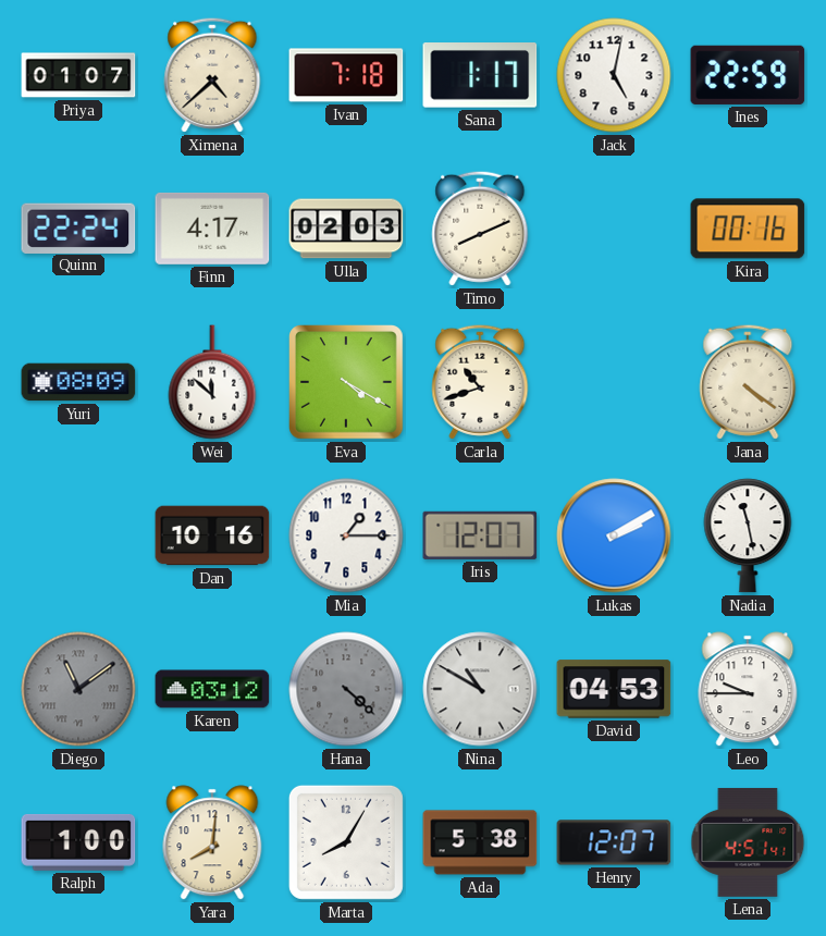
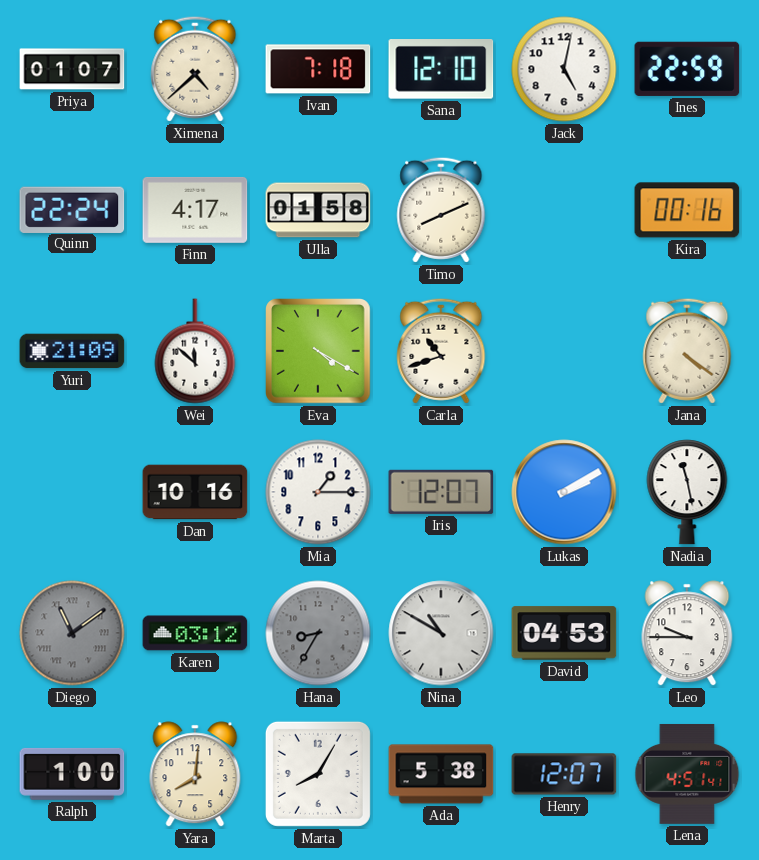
Sana: 1:17 -> 12:10 (441, 70)
Ulla: 02:03 -> 01:58 (318, 210)
Yuri: 08:09 -> 21:09 (72, 351)
Hana: 4:22 -> 8:35 (318, 633)
